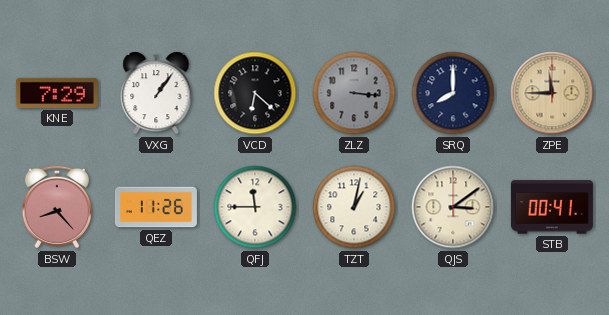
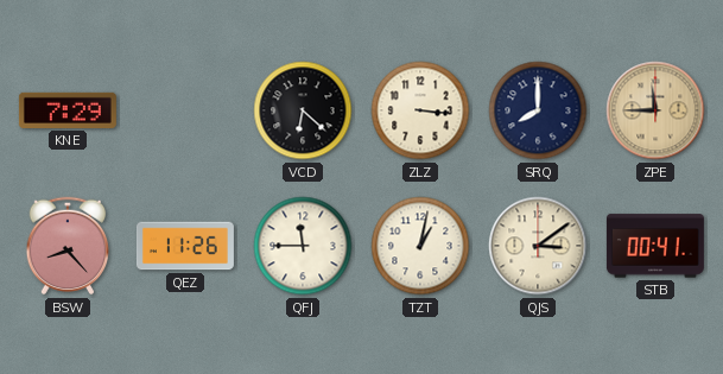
VXG: 1:06 -> none (156, 93)
ZLZ dial: grey -> cream (420, 110)
